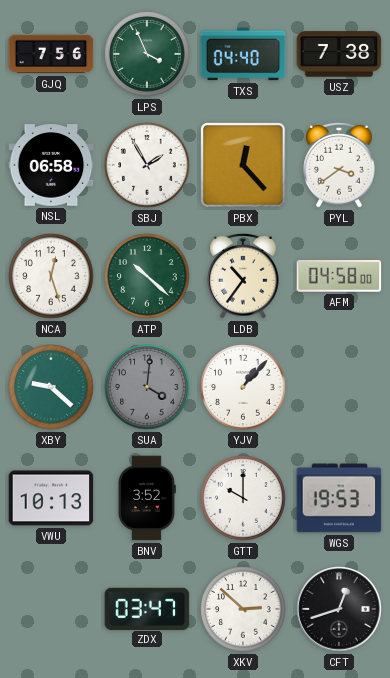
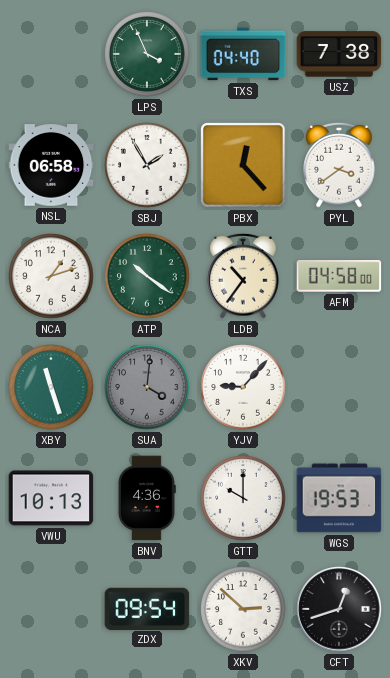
GJQ: 7:56 -> none (51, 54)
NCA: 12:27 -> 1:12 (51, 276)
ATP: 10:22 -> 10:21 (147, 276)
XBY: 9:22 -> 11:27 (51, 387)
YJV: 1:07 -> 9:07 (243, 387)
BNV: 3:52 -> 4:36 (147, 498)
ZDX: 03:47 -> 09:54 (147, 608)
